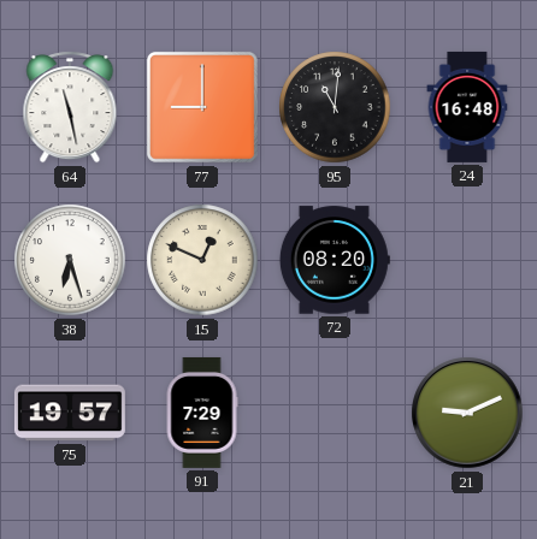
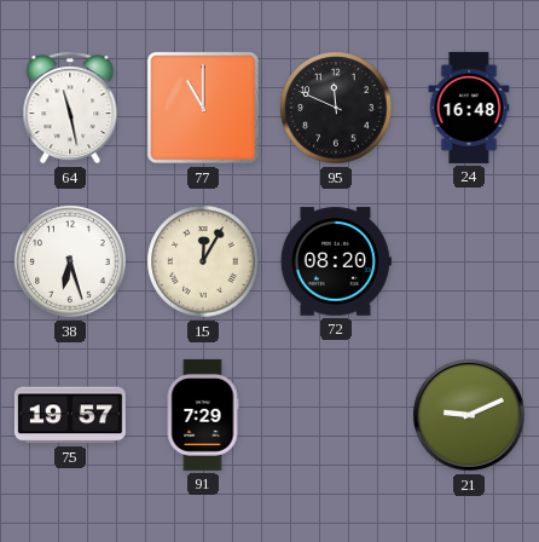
77: 9:00 -> 11:00 (203, 108)
95: 11:01 -> 11:49 (336, 108)
15: 12:49 -> 12:05 (203, 261)
